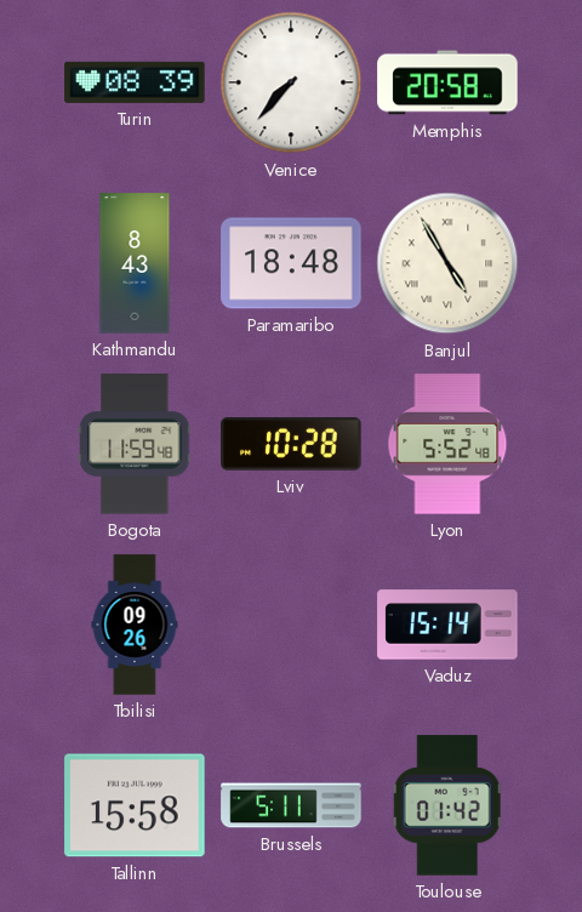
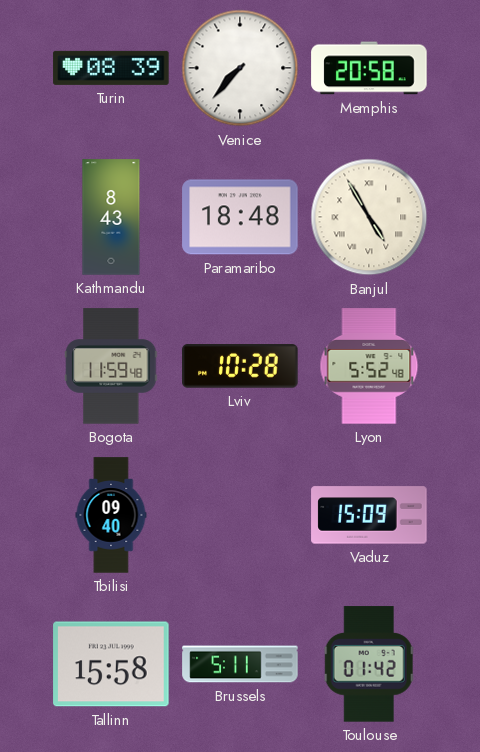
Tbilisi: 09:26 -> 09:40 (111, 515)
Vaduz: 15:14 -> 15:09 (369, 515)
